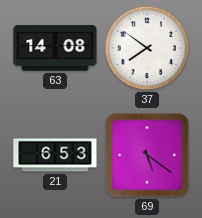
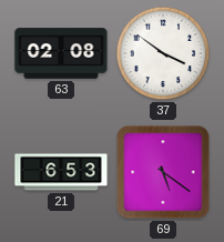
63: 14:08 -> 02:08 (61, 53)
37: 7:51 -> 3:51 (163, 53)
